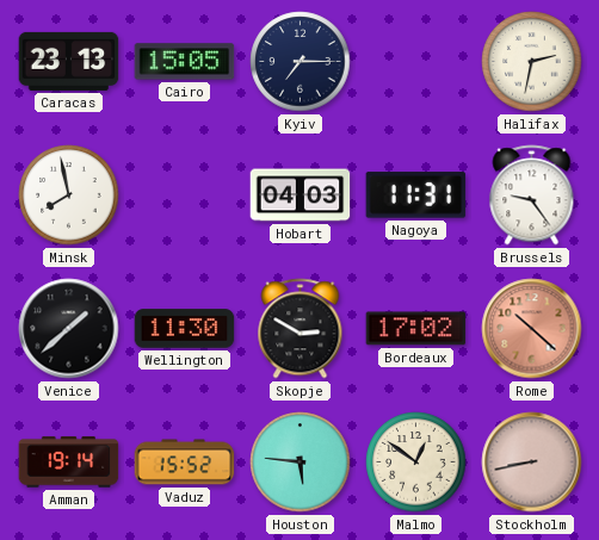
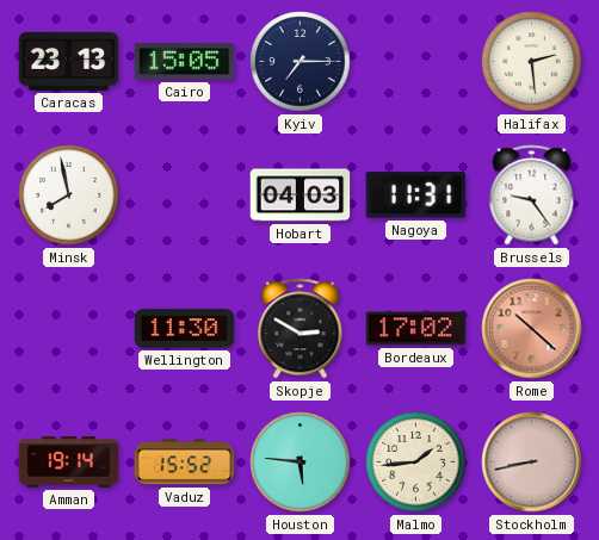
Halifax: 2:32 -> 2:29 (532, 62)
Venice: 1:38 -> none (69, 329)
Malmo: 12:51 -> 1:44 (416, 463)
